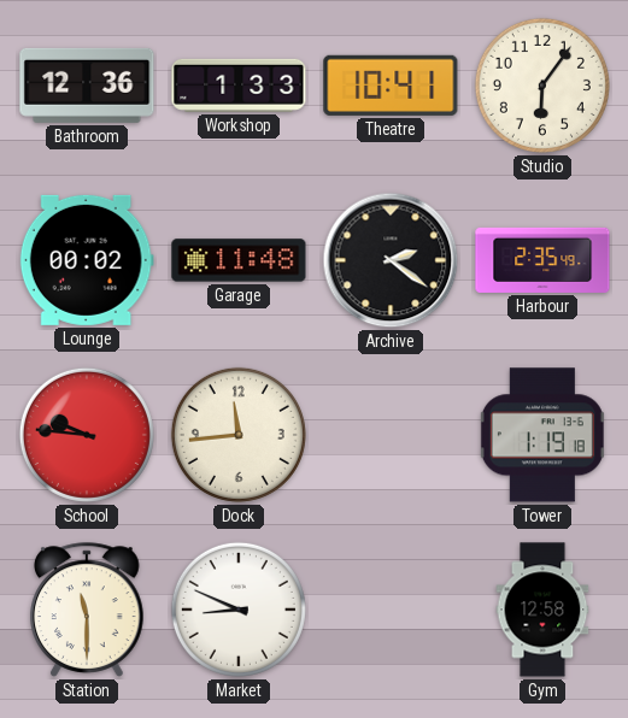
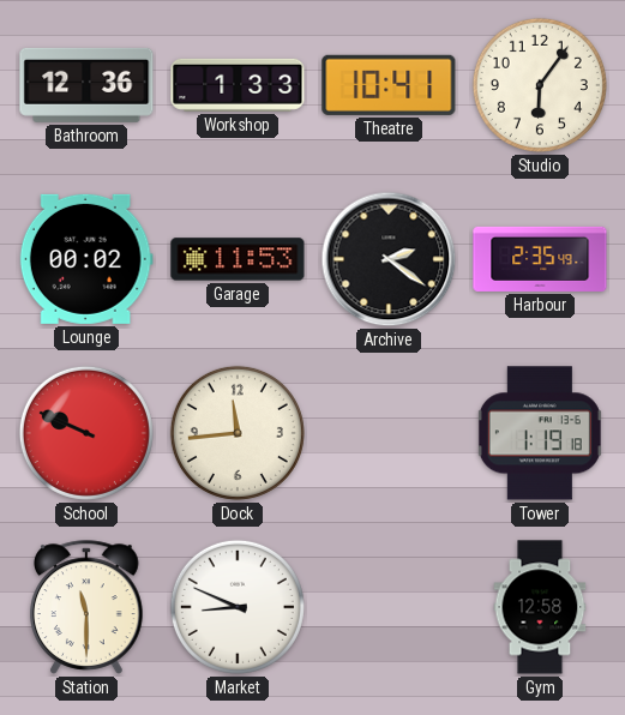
Garage: 11:48 -> 11:53 (238, 259)
School: 9:46 -> 9:49 (86, 433)
